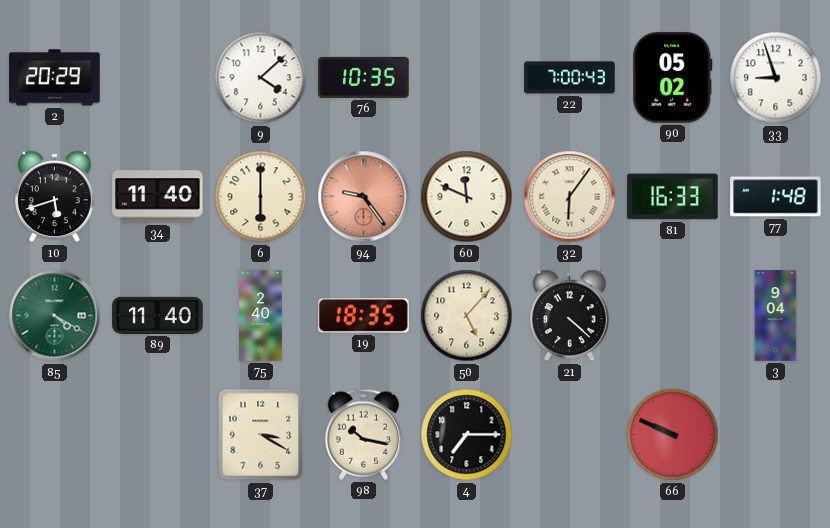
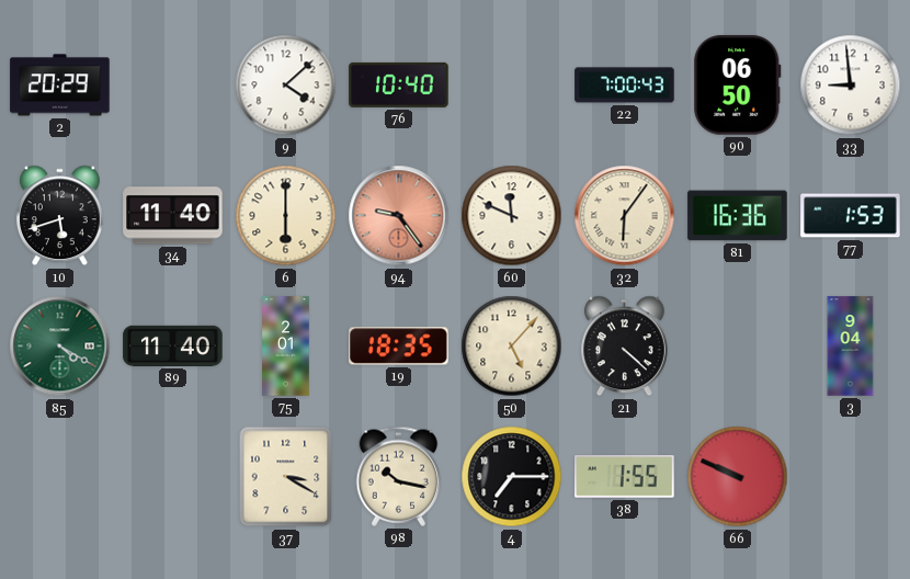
76: 10:35 -> 10:40 (399, 84)
90: 05:02 -> 06:50 (738, 86)
33: 8:57 -> 8:59 (851, 86)
81: 16:33 -> 16:36 (738, 216)
77: 1:48 -> 1:53 (851, 216)
75: 2:40 -> 2:01 (286, 347)
38: none -> 1:55 (625, 477)
